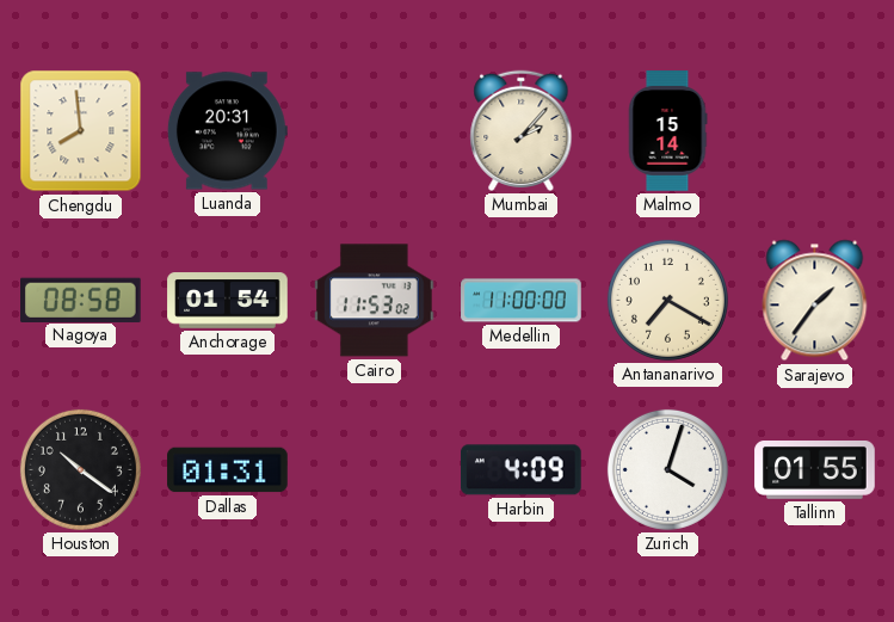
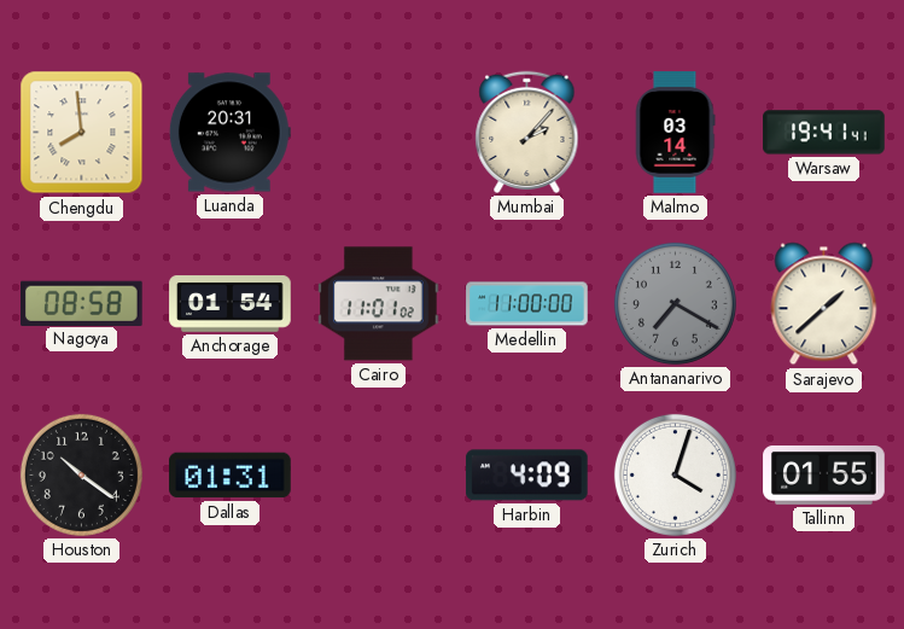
Malmo: 15:14 -> 03:14 (675, 133)
Warsaw: none -> 19:41 (824, 133)
Cairo: 11:53 -> 11:01 (379, 304)
Antananarivo dial: cream -> grey (675, 303)
Sarajevo: 1:36 -> 1:38 (824, 304)
